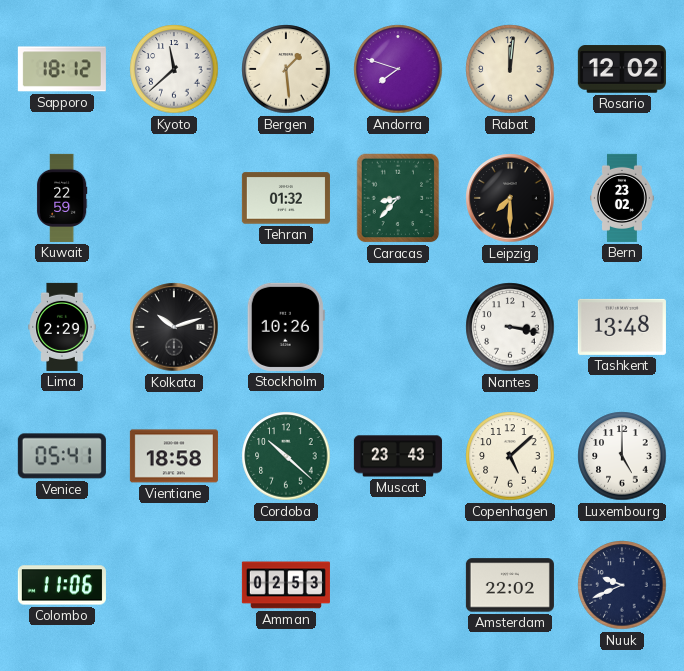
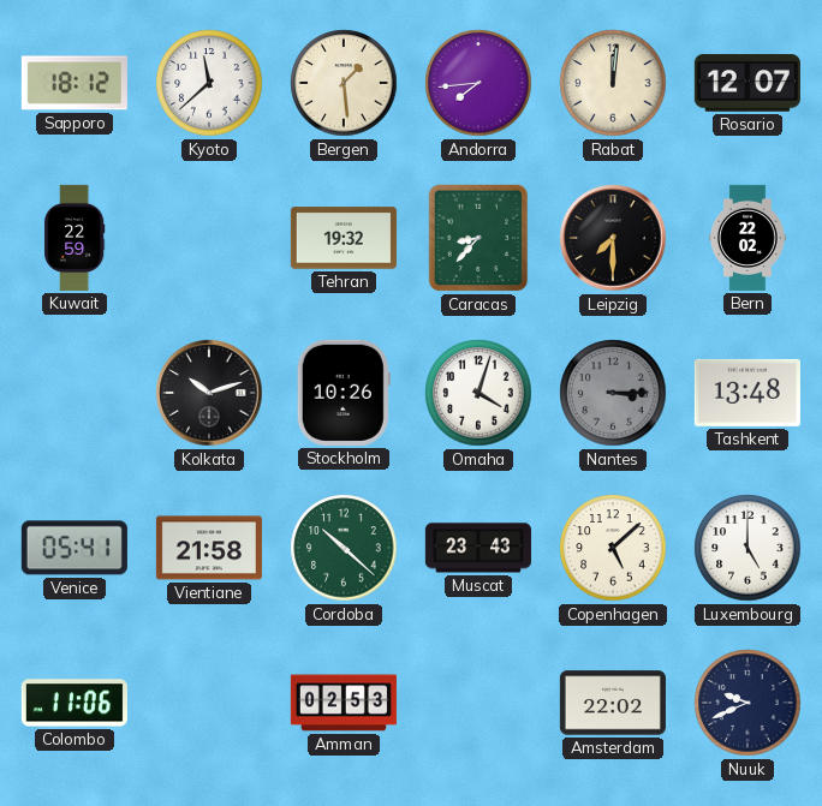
Andorra: 7:48 -> 7:44 (478, 83)
Rosario: 12:02 -> 12:07 (747, 83)
Tehran: 01:32 -> 19:32 (344, 238)
Bern: 23:02 -> 22:02 (749, 238)
Lima: 2:29 -> none (62, 327)
Omaha: none -> 4:03 (478, 393)
Nantes: 3:17 -> 3:15 (613, 393)
Nantes dial: white -> grey (613, 393)
Vientiane: 18:58 -> 21:58 (209, 548)
